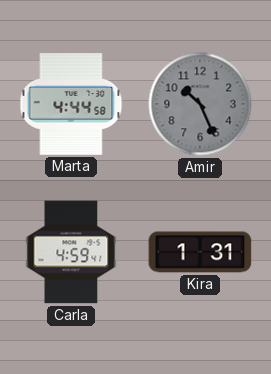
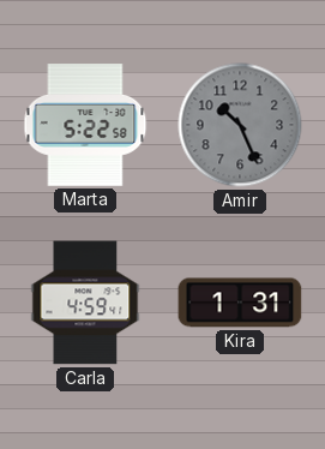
Marta: 4:44 -> 5:22 (85, 125)
